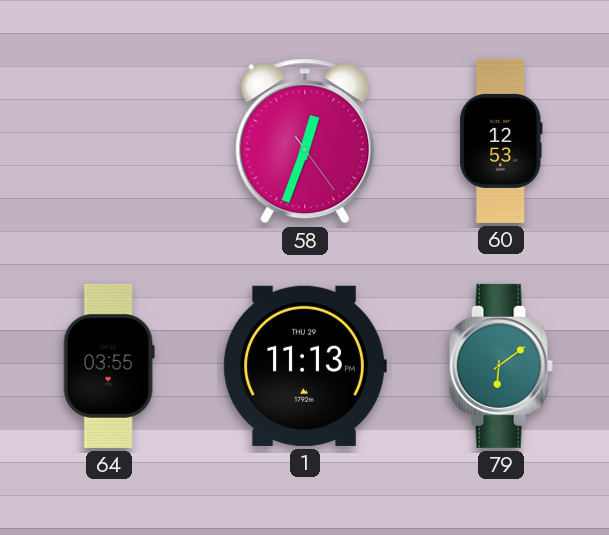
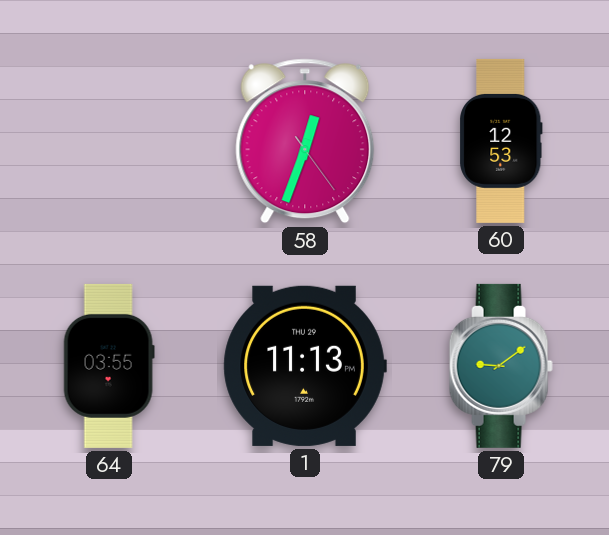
79: 6:09 -> 9:09 (501, 366)
